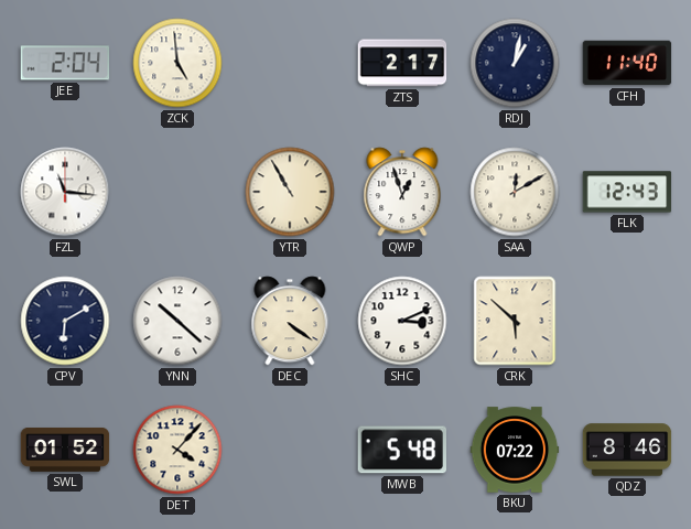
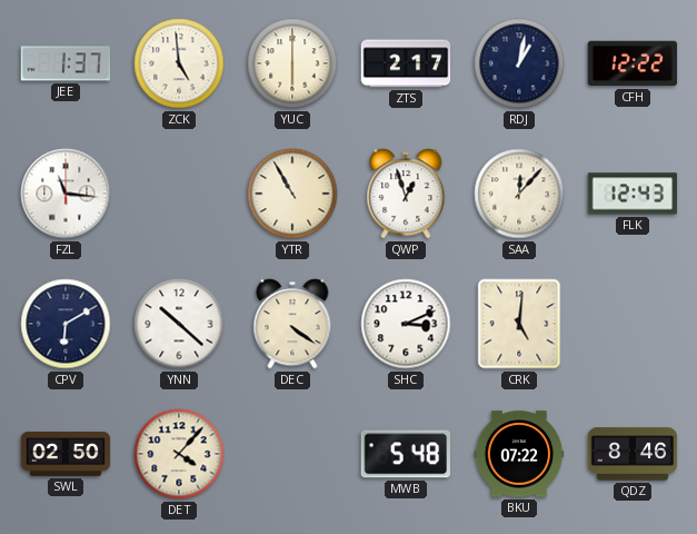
JEE: 2:04 -> 1:37 (66, 63)
YUC: none -> 6:00 (292, 63)
CFH: 11:40 -> 12:22 (633, 63)
SAA: 12:10 -> 12:07 (519, 194)
CRK: 5:52 -> 5:01 (519, 324)
SWL: 01:52 -> 02:50 (66, 454)
